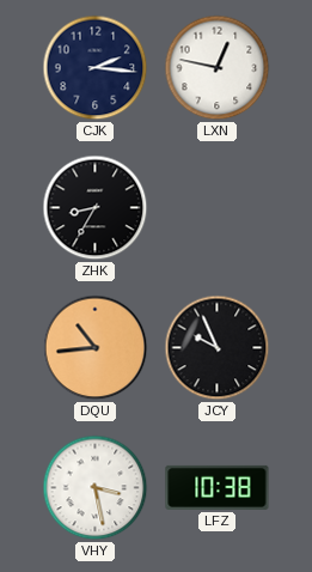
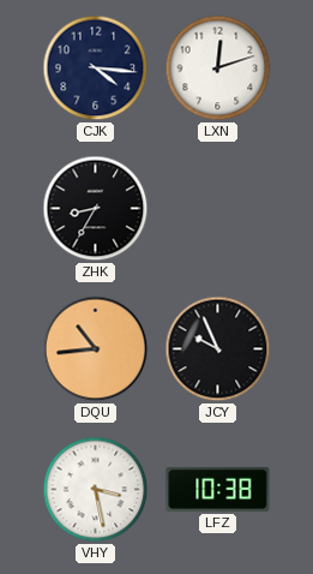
CJK: 2:16 -> 4:16 (96, 68)
LXN: 12:47 -> 12:12 (218, 68)
